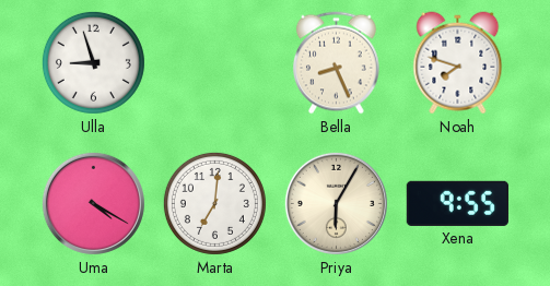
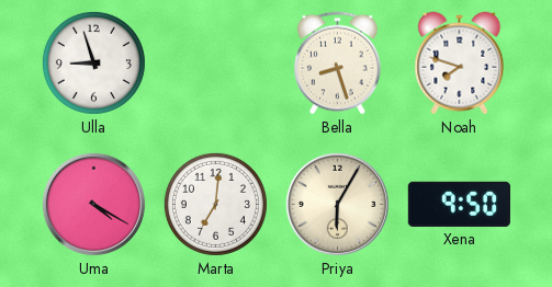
Bella: 8:26 -> 8:27 (338, 64)
Xena: 9:55 -> 9:50 (459, 204)
